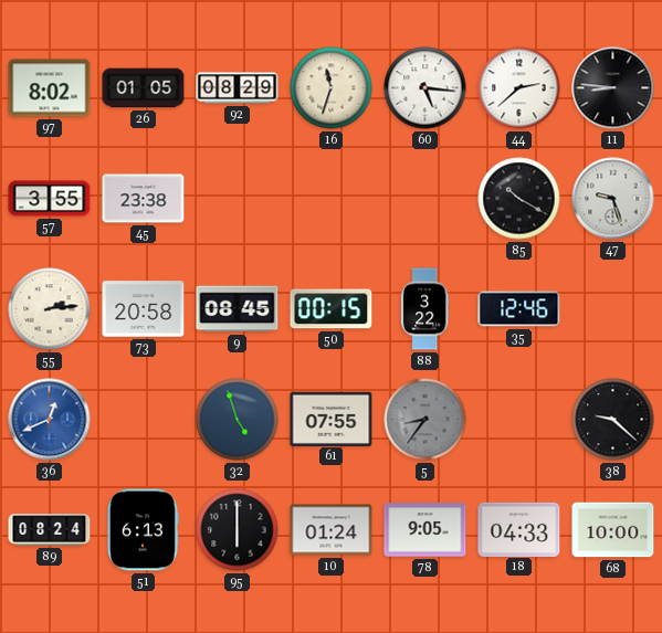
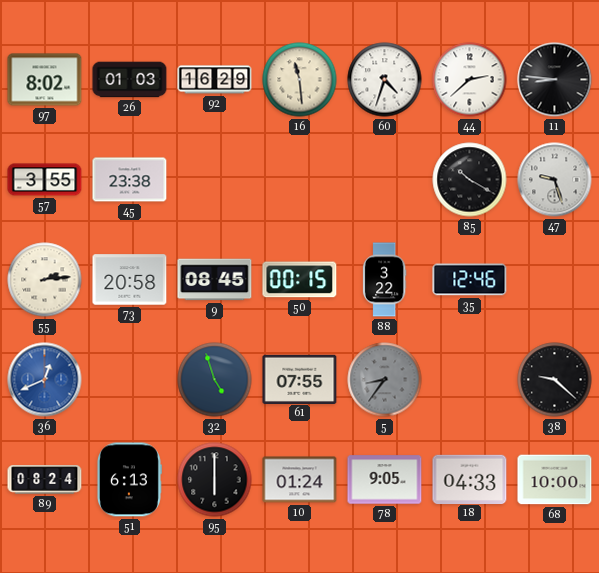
26: 01:05 -> 01:03 (130, 80)
92: 08:29 -> 16:29 (215, 80)
16: 11:33 -> 11:29 (300, 80)
60: 5:16 -> 4:33 (385, 80)
